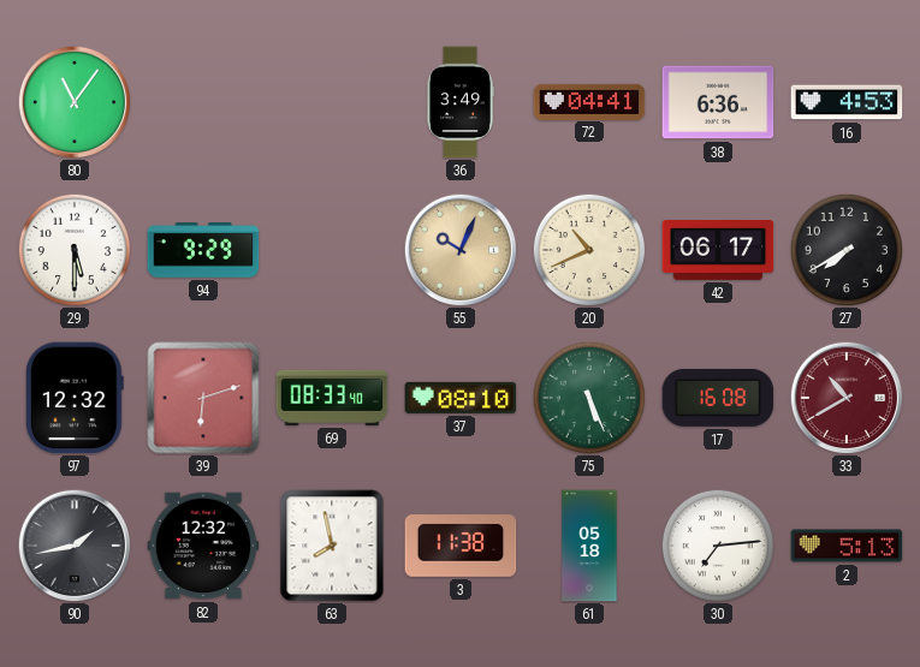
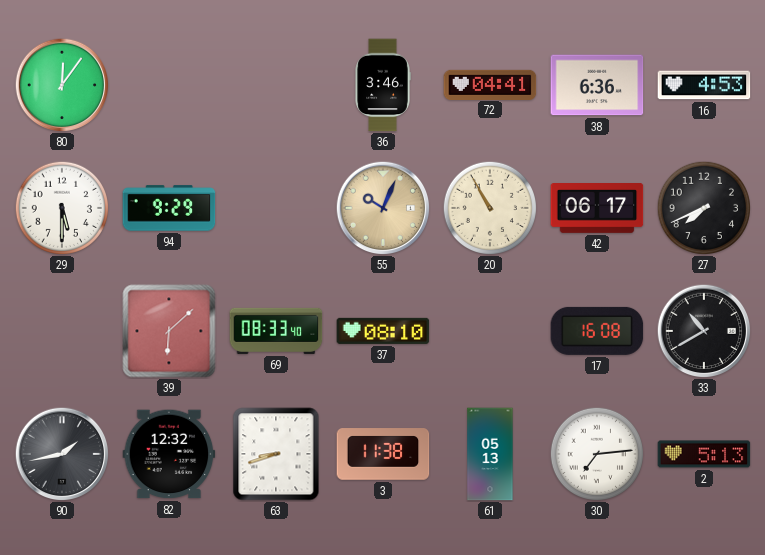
80: 11:06 -> 12:06 (62, 85)
36: 3:49 -> 3:46 (383, 85)
20: 10:41 -> 10:55 (489, 207)
27: 7:40 -> 7:41 (703, 207)
97: 12:32 -> none (75, 398)
39: 6:12 -> 6:08 (169, 331)
75: 5:26 -> none (588, 397)
33 dial: burgundy -> black (704, 331)
63: 7:58 -> 8:42 (276, 454)
61: 05:18 -> 05:13 (490, 454)
